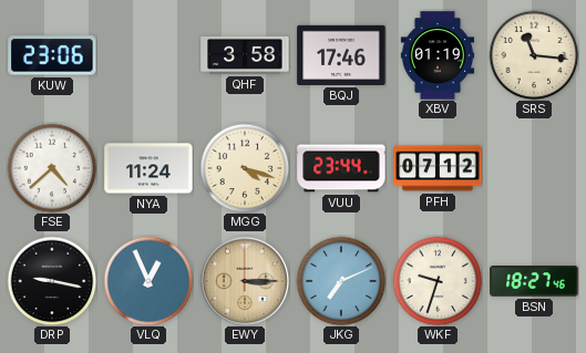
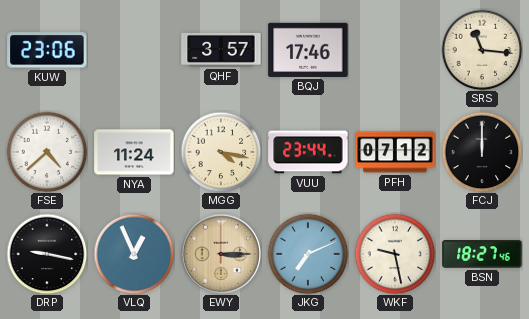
QHF: 3:58 -> 3:57 (221, 50)
XBV: 01:19 -> none (438, 55)
MGG: 4:18 -> 4:17 (221, 152)
FCJ: none -> 12:00 (482, 152)
WKF: 9:33 -> 9:28 (395, 254)
